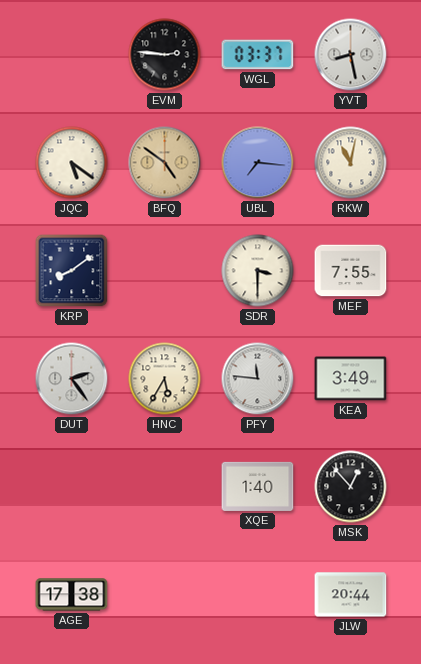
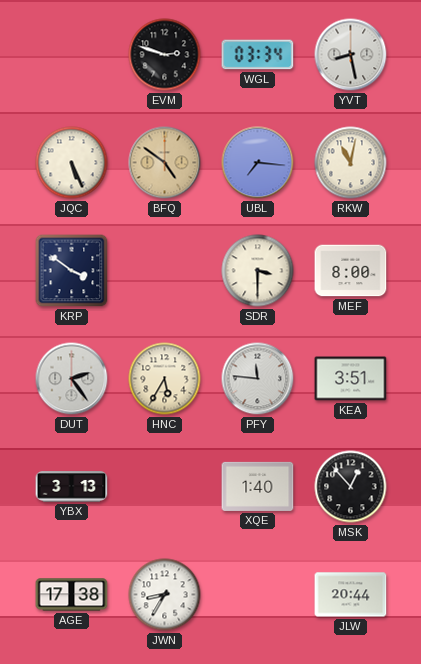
EVM: 2:46 -> 2:48 (165, 55)
WGL: 03:37 -> 03:34 (258, 55)
JQC: 5:21 -> 5:26 (72, 163)
KRP: 8:09 -> 3:51 (72, 271)
MEF: 7:55 -> 8:00 (351, 271)
KEA: 3:49 -> 3:51 (351, 379)
YBX: none -> 3:13 (72, 487)
JWN: none -> 8:35 (165, 595)
